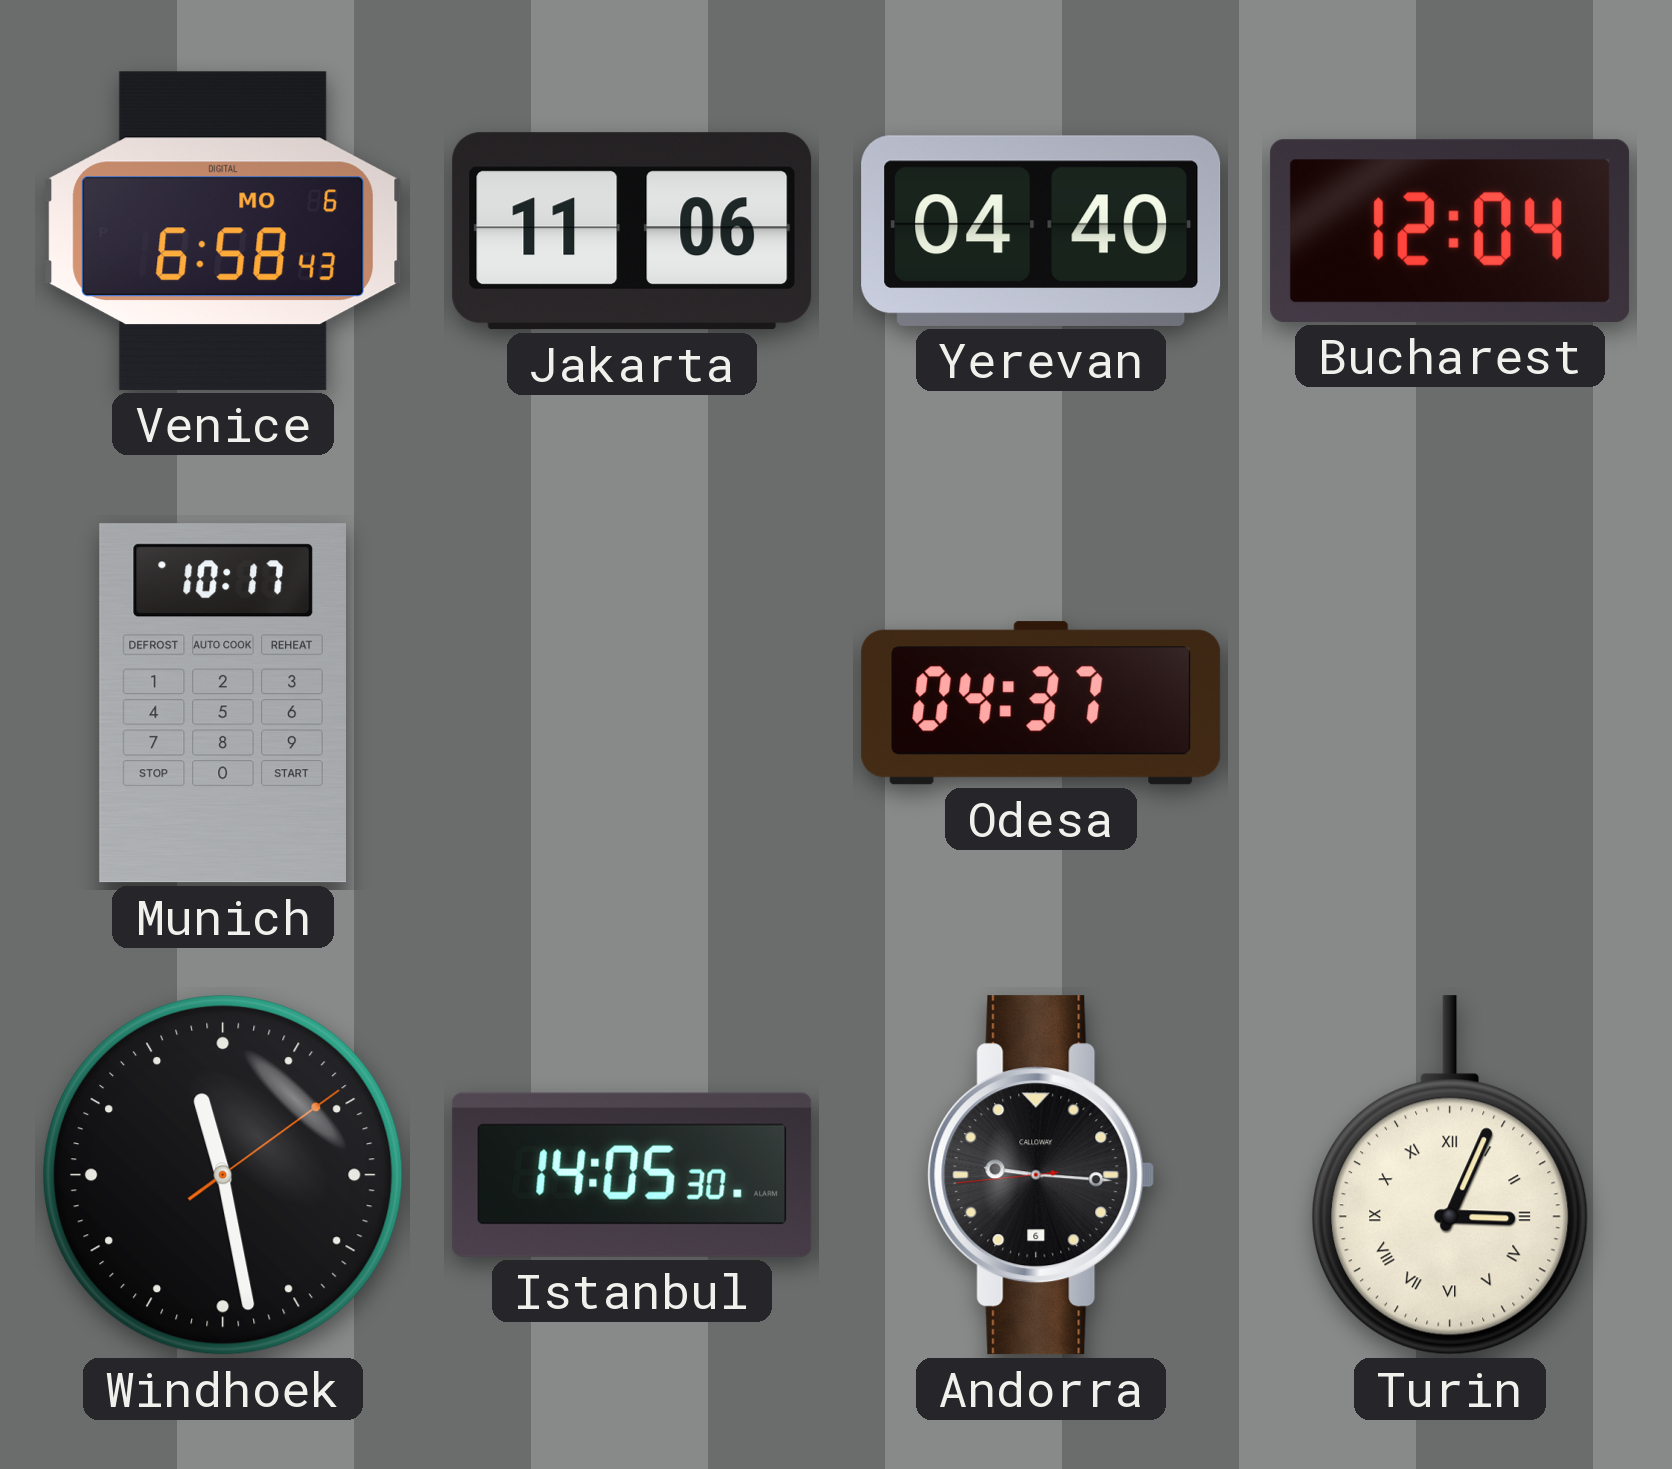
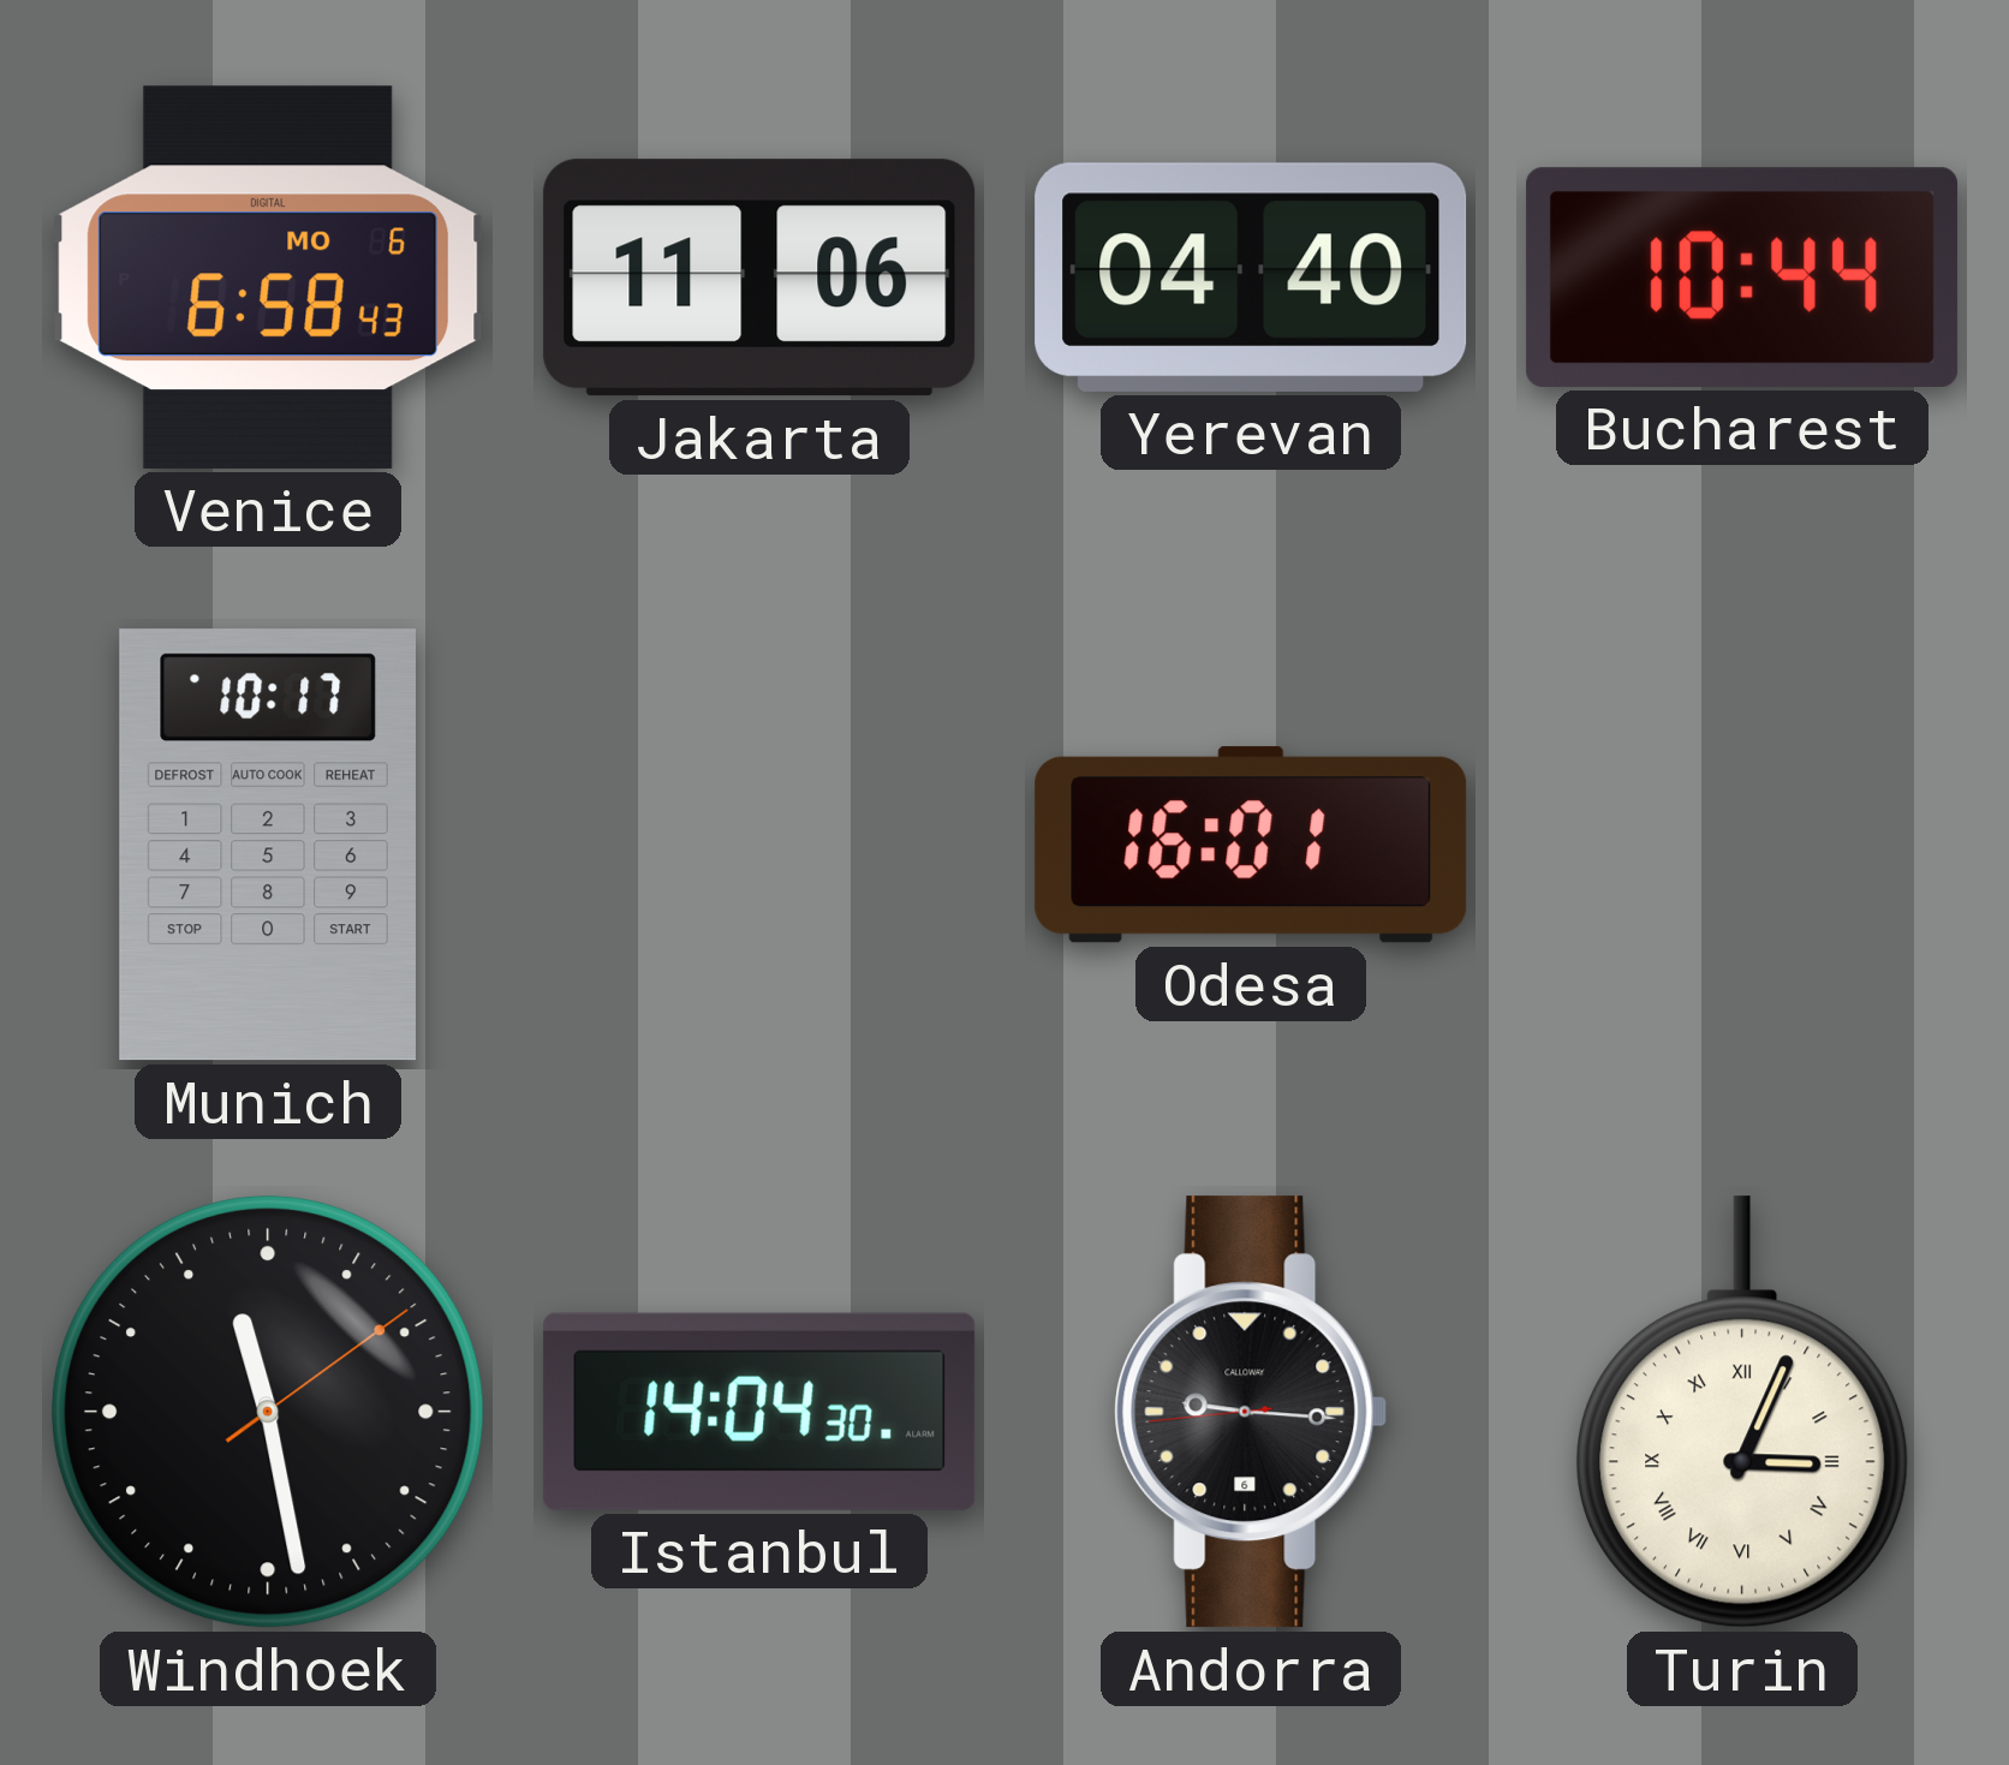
Bucharest: 12:04 -> 10:44 (1742, 278)
Odesa: 04:37 -> 16:01 (1251, 845)
Istanbul: 14:05 -> 14:04 (759, 1412)
